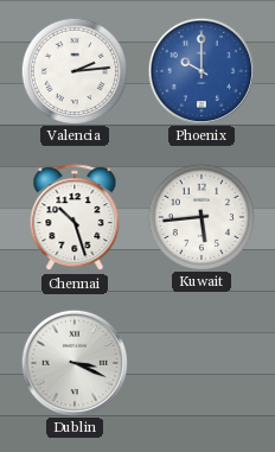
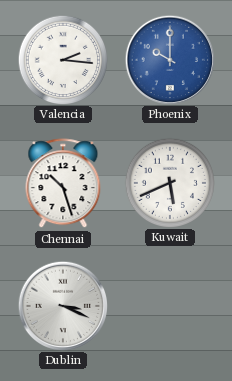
Valencia: 2:14 -> 2:16 (62, 59)
Kuwait: 5:44 -> 5:41 (169, 182)
